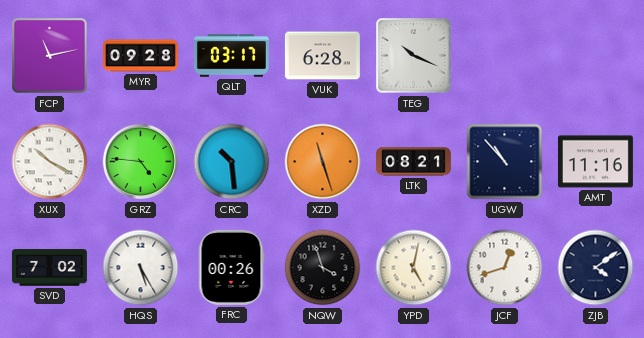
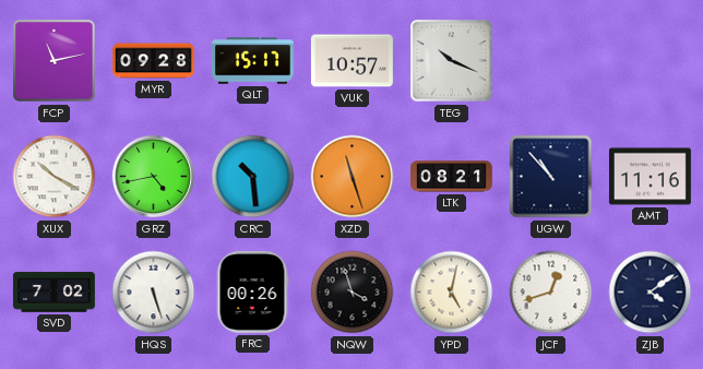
QLT: 03:17 -> 15:17 (252, 61)
VUK: 6:28 -> 10:57 (352, 61)
GRZ: 4:46 -> 4:43 (154, 177)
HQS: 5:25 -> 5:27 (154, 293)
